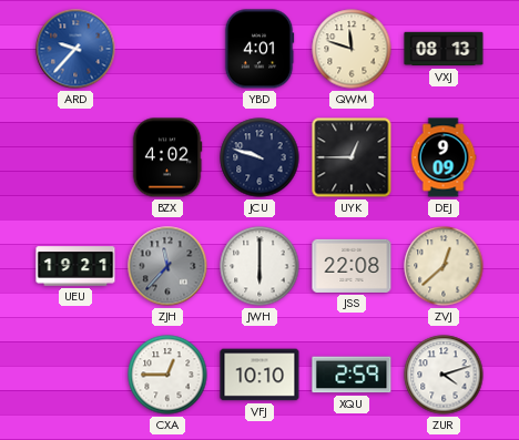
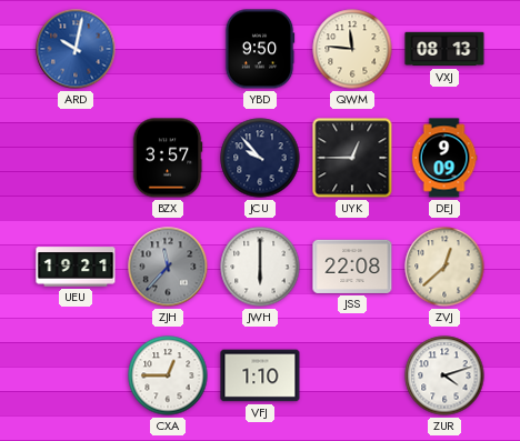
ARD: 9:37 -> 10:02 (76, 49)
YBD: 4:01 -> 9:50 (260, 49)
QWM: 11:48 -> 11:46 (352, 49)
BZX: 4:02 -> 3:57 (168, 158)
JCU: 9:48 -> 9:53 (260, 158)
VFJ: 10:10 -> 1:10 (260, 375)
XQU: 2:59 -> none (352, 375)
